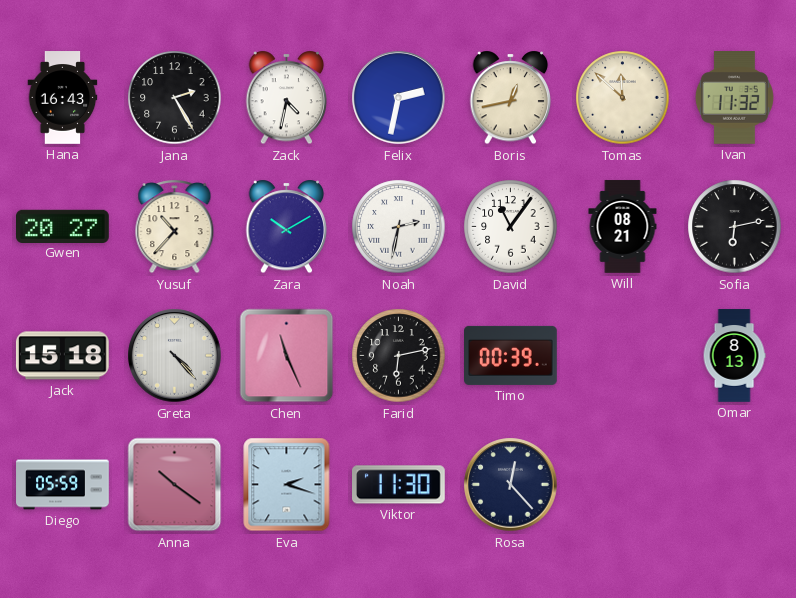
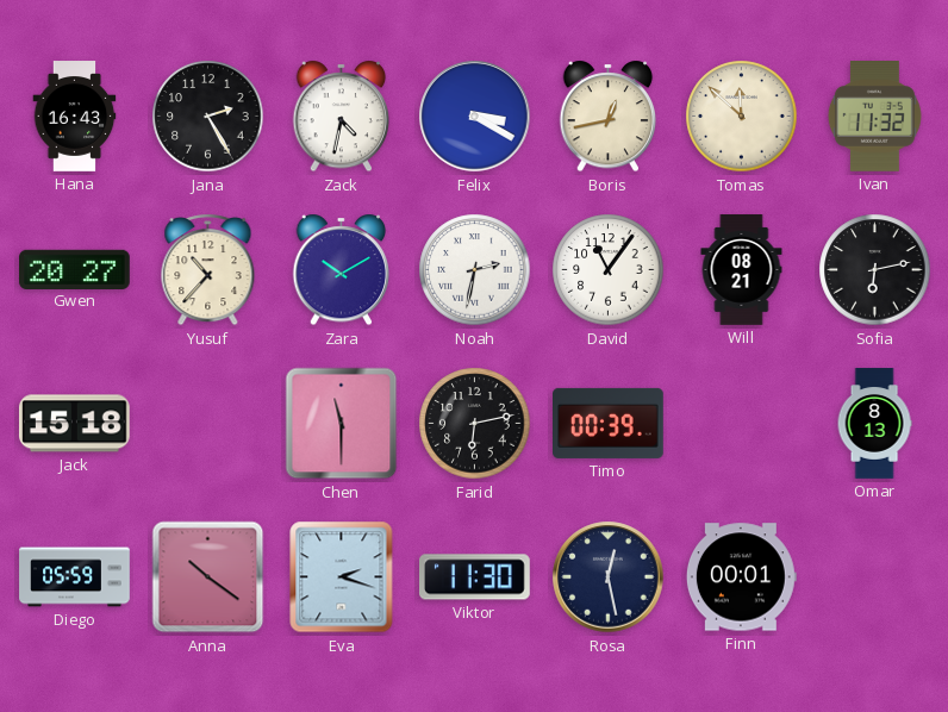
Felix: 2:32 -> 3:20 (475, 117)
Greta: 4:23 -> none (175, 356)
Chen: 11:26 -> 11:30 (342, 424)
Rosa: 12:23 -> 12:28 (609, 577)
Finn: none -> 00:01 (741, 577)
